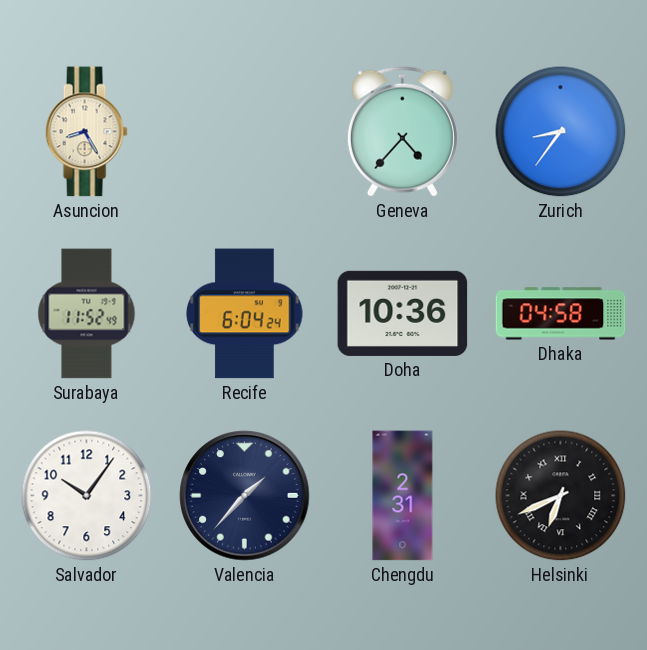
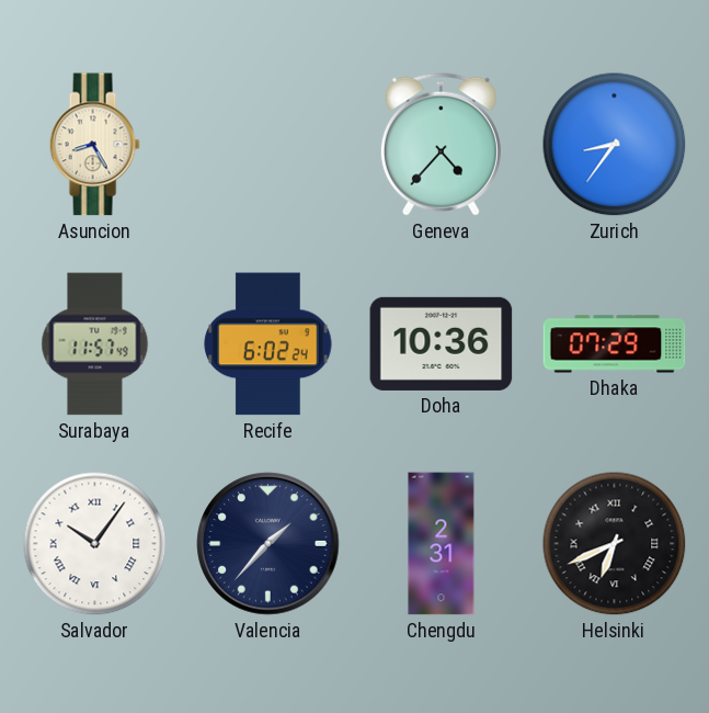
Surabaya: 11:52 -> 11:57 (95, 344)
Recife: 6:04 -> 6:02 (268, 344)
Dhaka: 04:58 -> 07:29 (615, 344)
Salvador numerals: Arabic -> Roman (95, 544)
